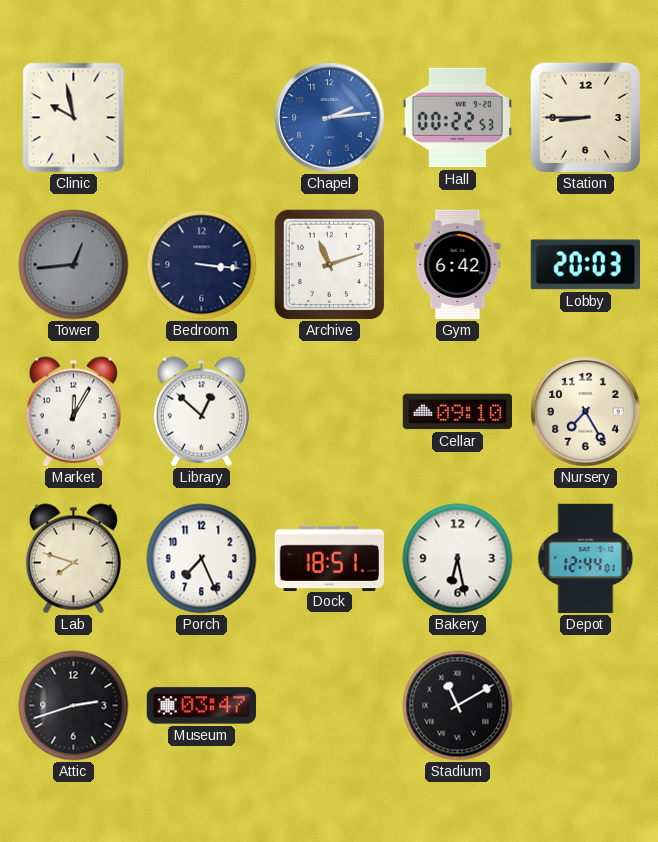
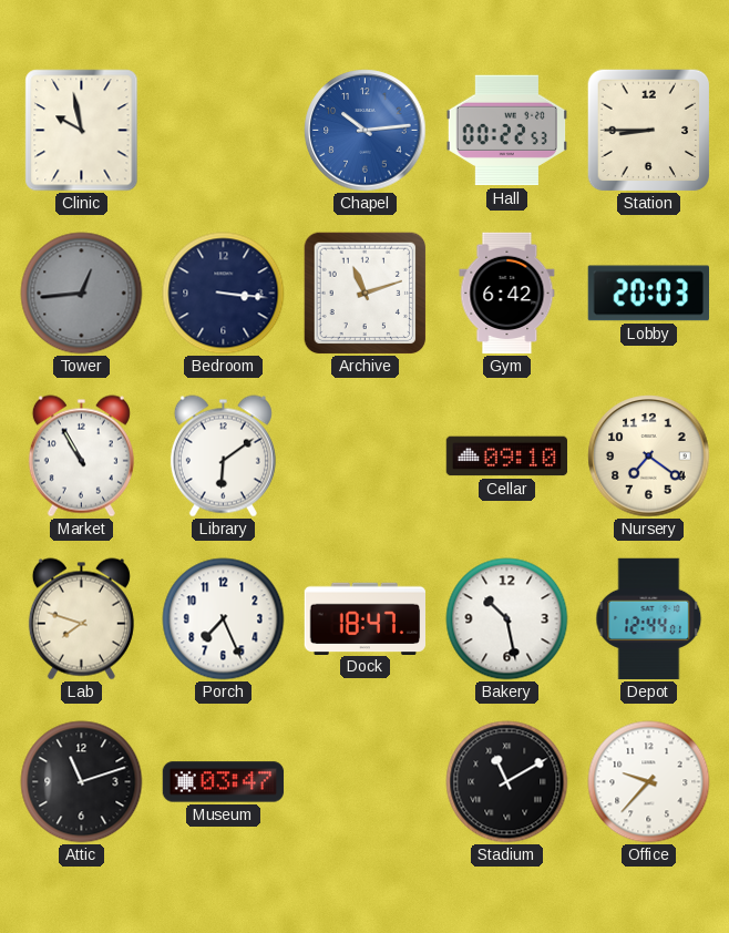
Chapel: 2:14 -> 10:14 (366, 131)
Market: 12:05 -> 10:55 (81, 457)
Library: 12:52 -> 6:09 (223, 457)
Nursery: 7:25 -> 7:21 (649, 457)
Dock: 18:51 -> 18:47 (364, 618)
Bakery: 6:28 -> 10:28 (507, 619)
Attic: 2:42 -> 11:12 (82, 782)
Office: none -> 9:37 (649, 782)
